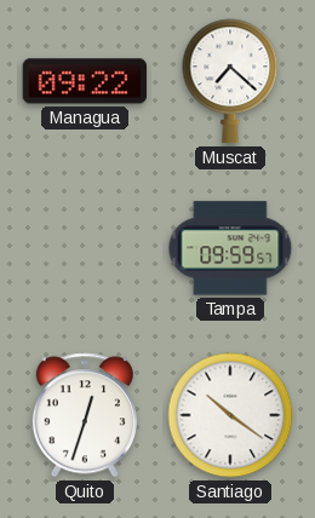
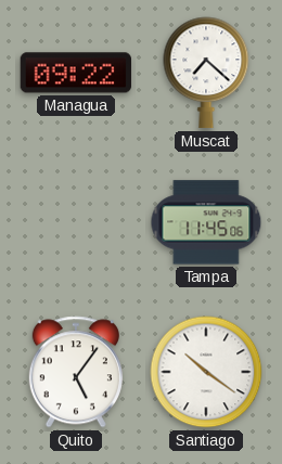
Tampa: 09:59 -> 11:45 (206, 222)
Quito: 12:33 -> 5:06 (76, 372)
